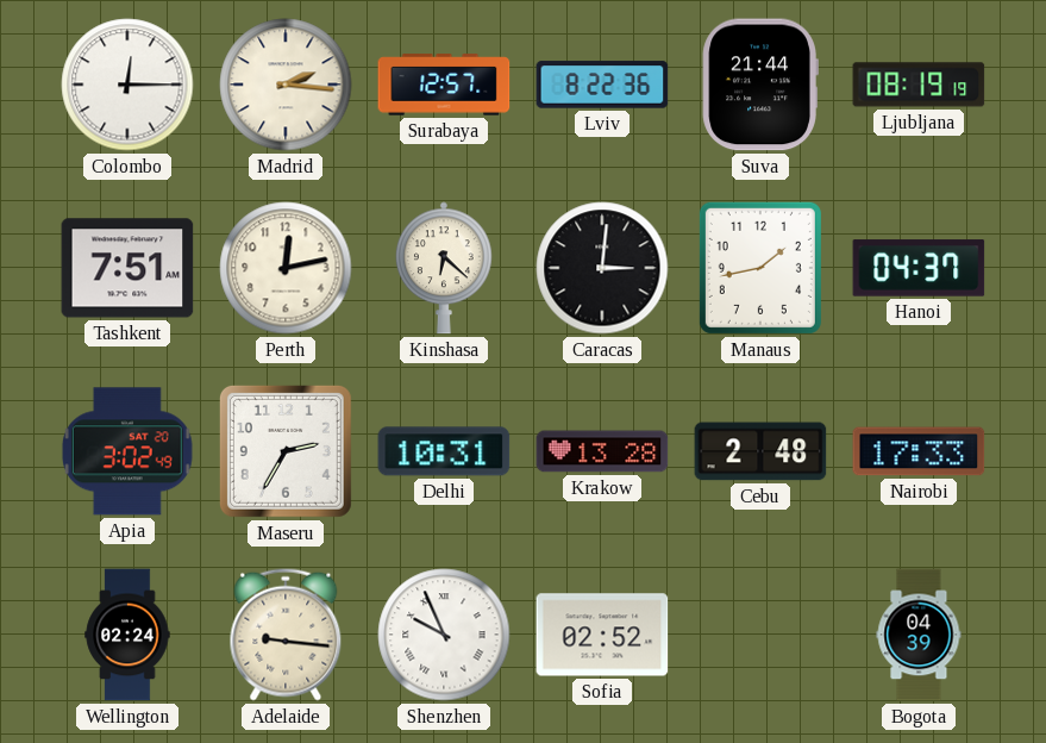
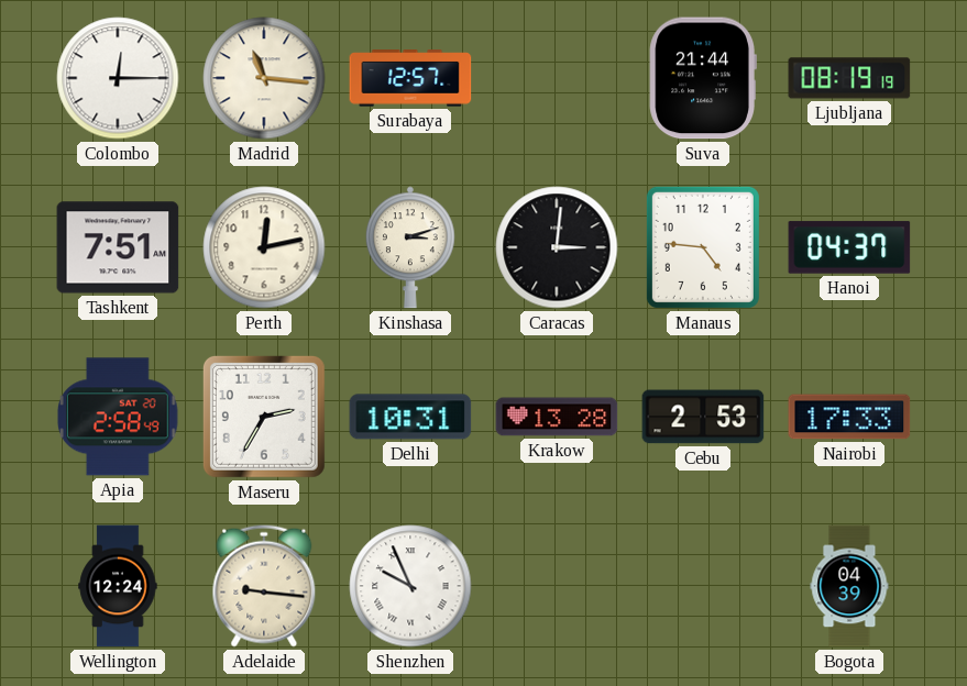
Madrid: 2:16 -> 11:16 (264, 78)
Lviv: 8:22 -> none (602, 85)
Kinshasa: 6:22 -> 3:12 (410, 247)
Manaus: 1:43 -> 4:46 (703, 247)
Apia: 3:02 -> 2:58 (118, 417)
Cebu: 2:48 -> 2:53 (703, 417)
Wellington: 02:24 -> 12:24 (118, 586)
Sofia: 02:52 -> none (602, 635)
